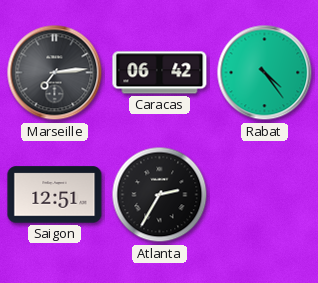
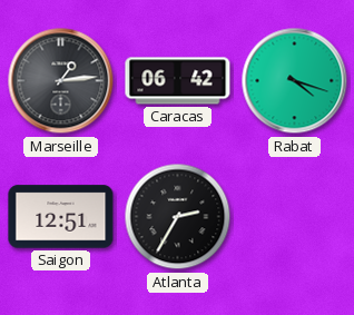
Marseille: 7:14 -> 1:14 (61, 81)
Rabat: 4:24 -> 4:18 (295, 81)
